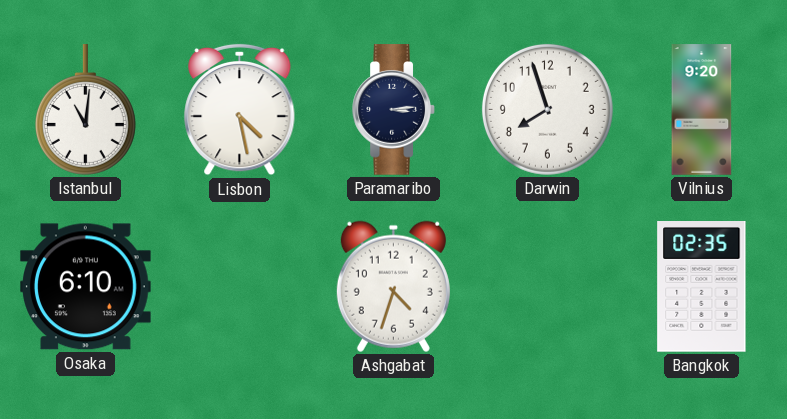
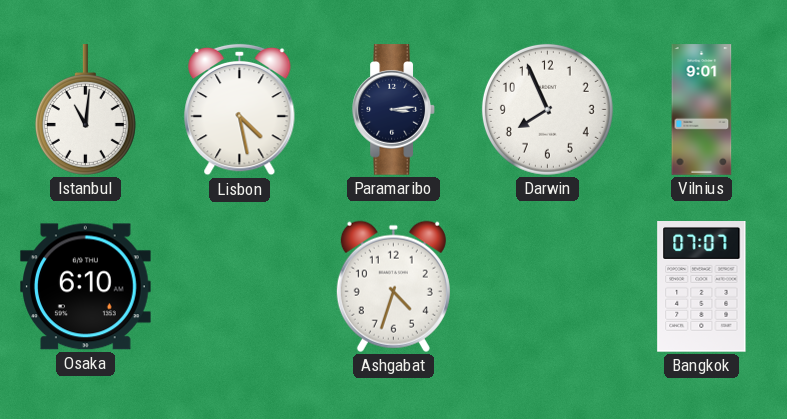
Darwin: 7:57 -> 7:56 (547, 109)
Vilnius: 9:20 -> 9:01 (702, 110)
Bangkok: 02:35 -> 07:07 (702, 287)
